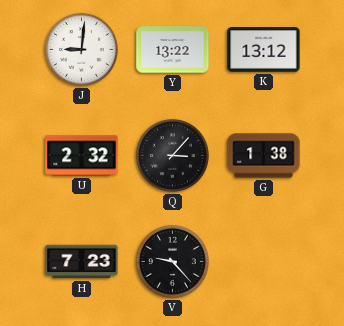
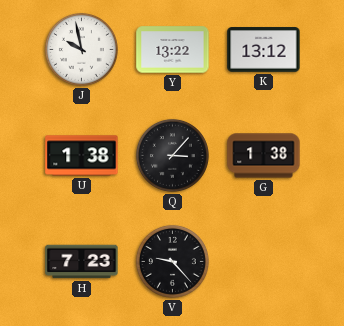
J: 9:01 -> 9:58 (81, 49)
U: 2:32 -> 1:38 (82, 156)
